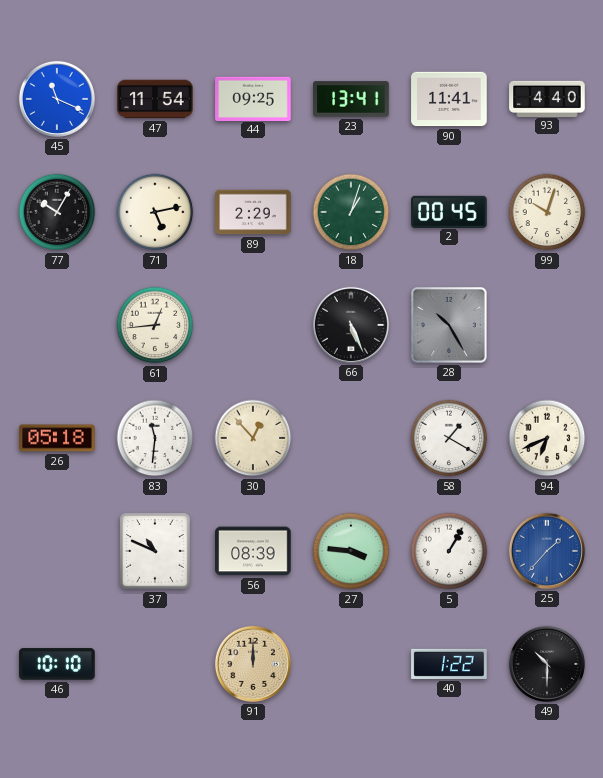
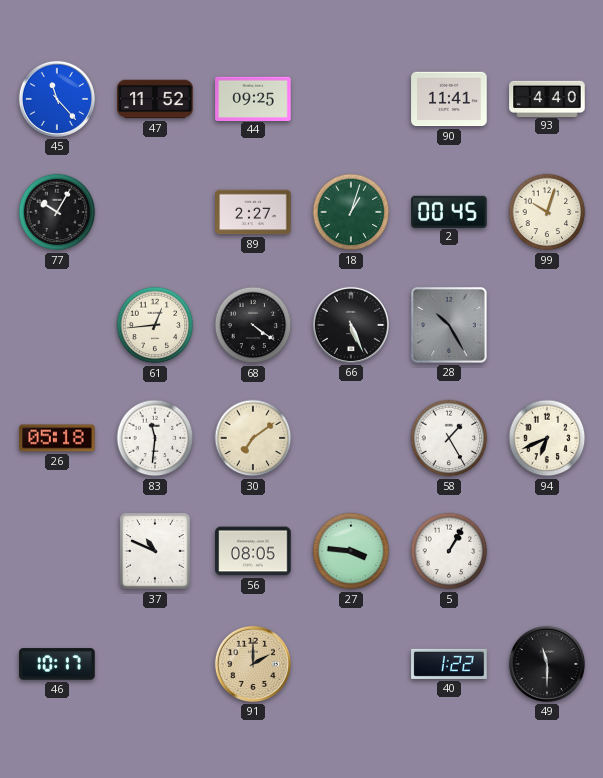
45: 11:19 -> 11:23 (57, 99)
47: 11:54 -> 11:52 (155, 99)
23: 13:41 -> none (351, 99)
71: 5:13 -> none (155, 212)
89: 2:29 -> 2:27 (253, 212)
68: none -> 4:21 (253, 325)
30: 12:53 -> 7:09 (253, 438)
58: 1:20 -> 1:25 (449, 438)
56: 08:39 -> 08:05 (253, 551)
25: 1:37 -> none (547, 551)
46: 10:10 -> 10:17 (57, 664)
91: 12:00 -> 2:00 (253, 664)
49: 10:30 -> 11:30 (547, 664)
